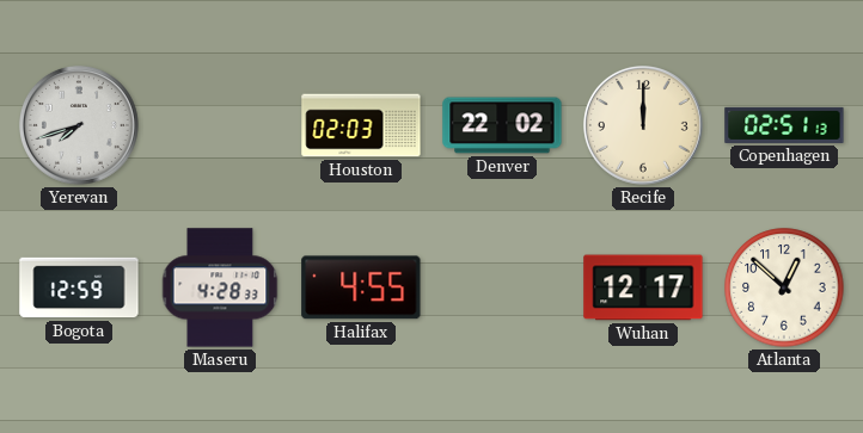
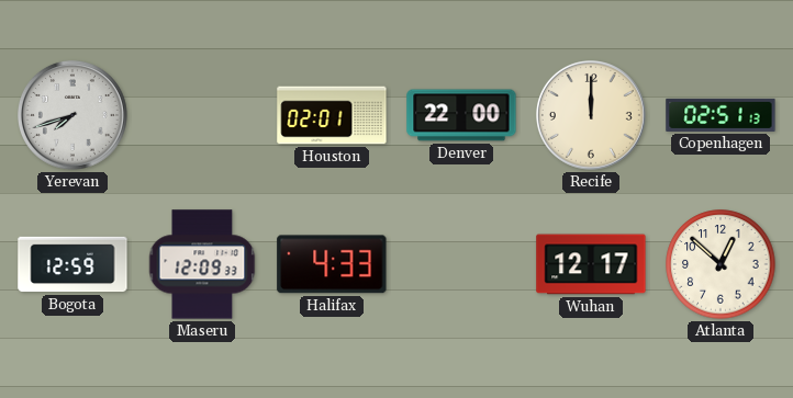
Houston: 02:03 -> 02:01 (332, 115)
Denver: 22:02 -> 22:00 (461, 115)
Maseru: 4:28 -> 12:09 (202, 264)
Halifax: 4:55 -> 4:33 (332, 264)
